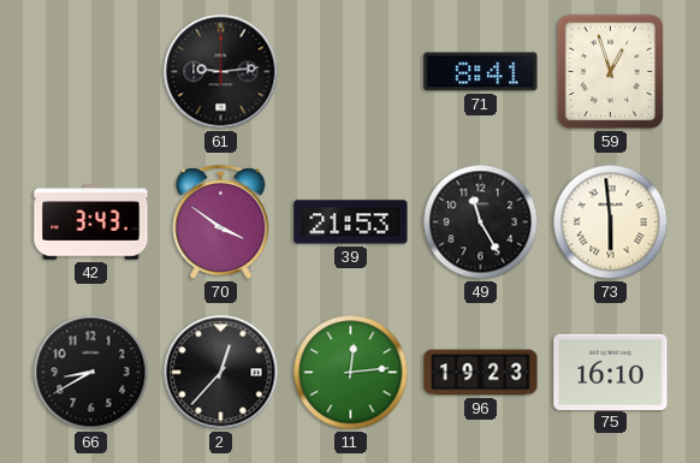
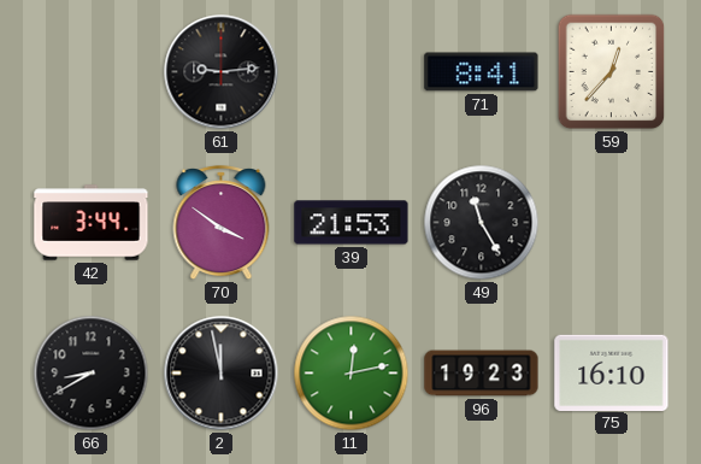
59: 12:57 -> 12:37 (612, 72)
42: 3:43 -> 3:44 (92, 223)
73: 5:59 -> none (611, 222)
2: 12:37 -> 11:58 (222, 374)
11: 12:14 -> 12:13 (352, 374)
